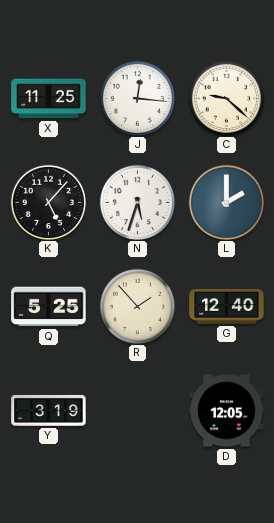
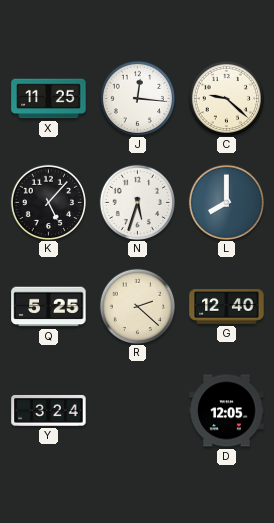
L: 2:00 -> 8:00 (226, 202)
R: 1:53 -> 2:22 (137, 306)
Y: 3:19 -> 3:24 (49, 410)
